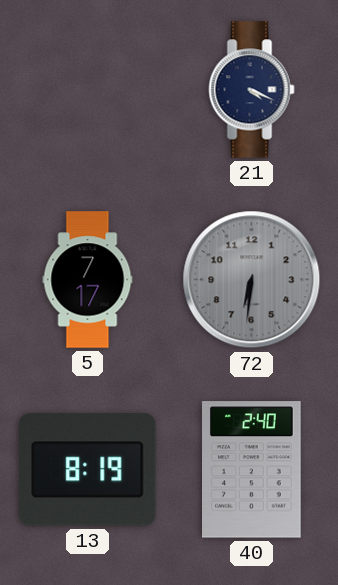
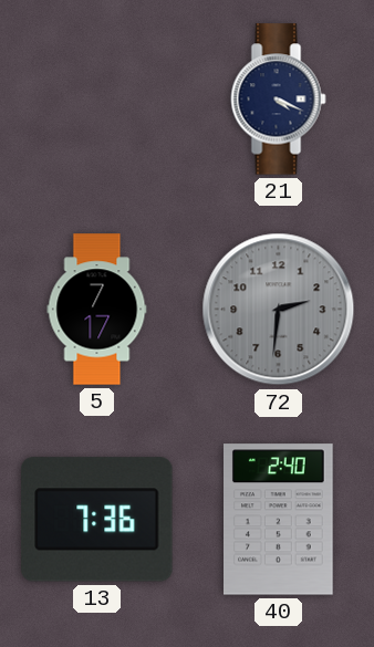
72: 6:31 -> 2:31 (279, 310)
13: 8:19 -> 7:36 (97, 520)
